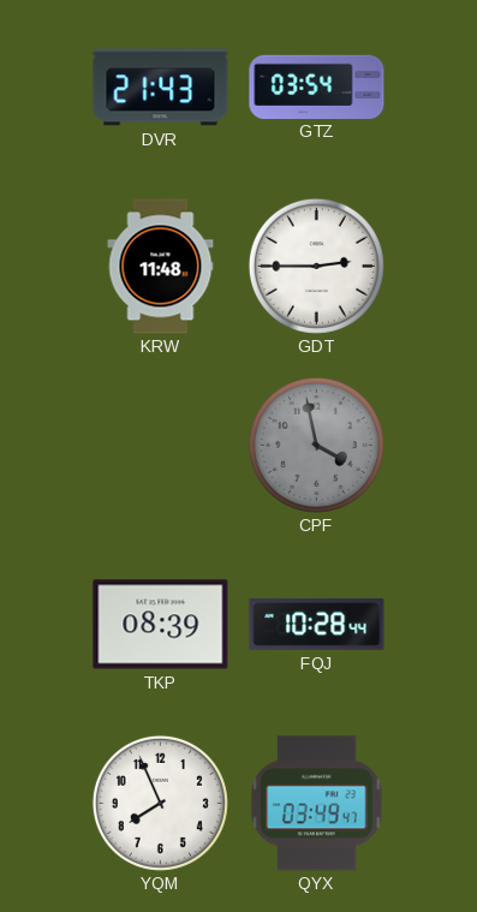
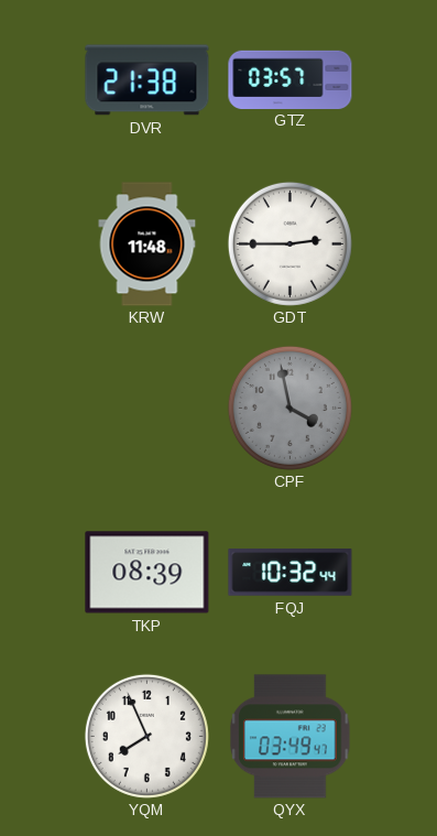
DVR: 21:43 -> 21:38 (148, 80)
GTZ: 03:54 -> 03:57 (291, 79)
FQJ: 10:28 -> 10:32 (291, 573)
